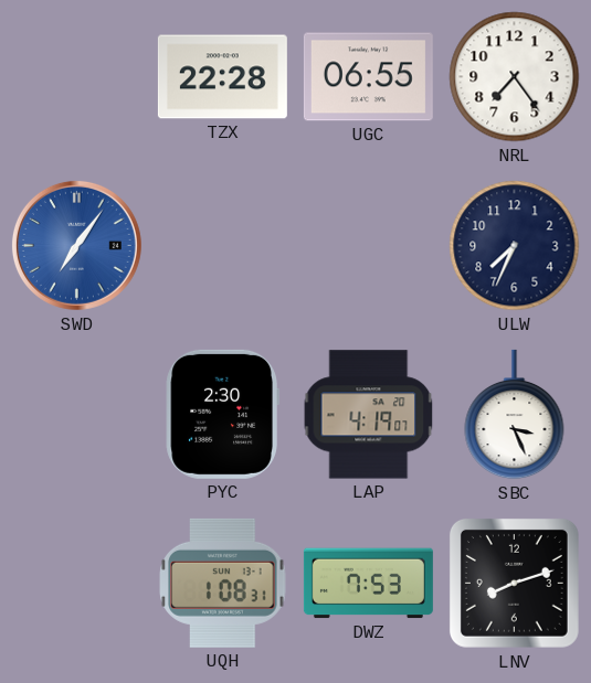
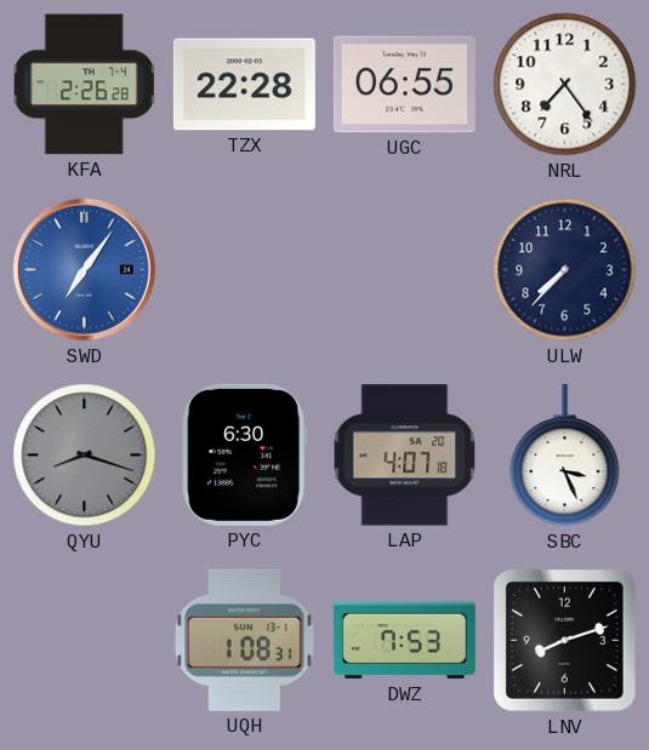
KFA: none -> 2:26 (84, 85)
ULW: 7:34 -> 7:37 (565, 270)
QYU: none -> 8:18 (85, 456)
PYC: 2:30 -> 6:30 (244, 454)
LAP: 4:19 -> 4:07 (405, 456)
